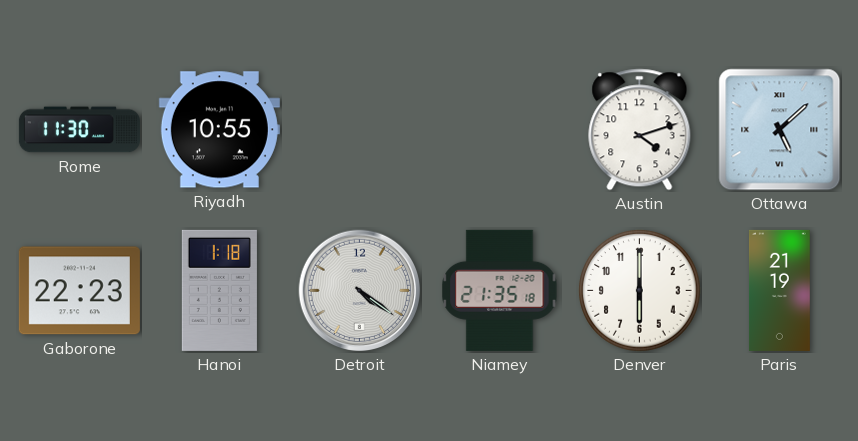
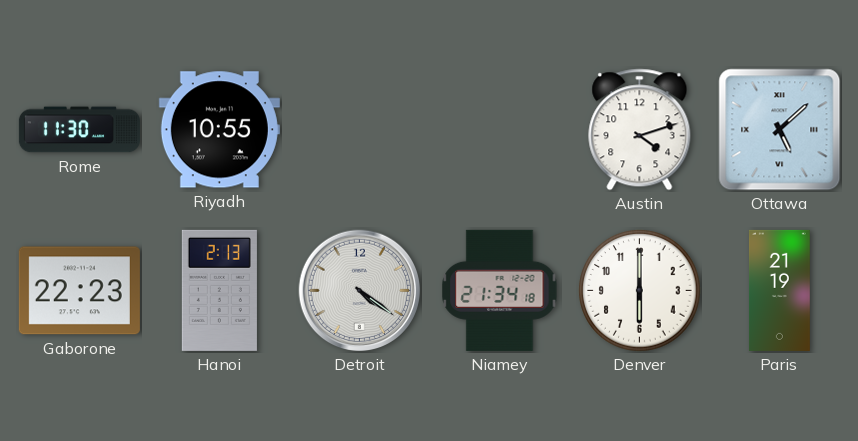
Hanoi: 1:18 -> 2:13 (219, 290)
Niamey: 21:35 -> 21:34 (500, 290)
